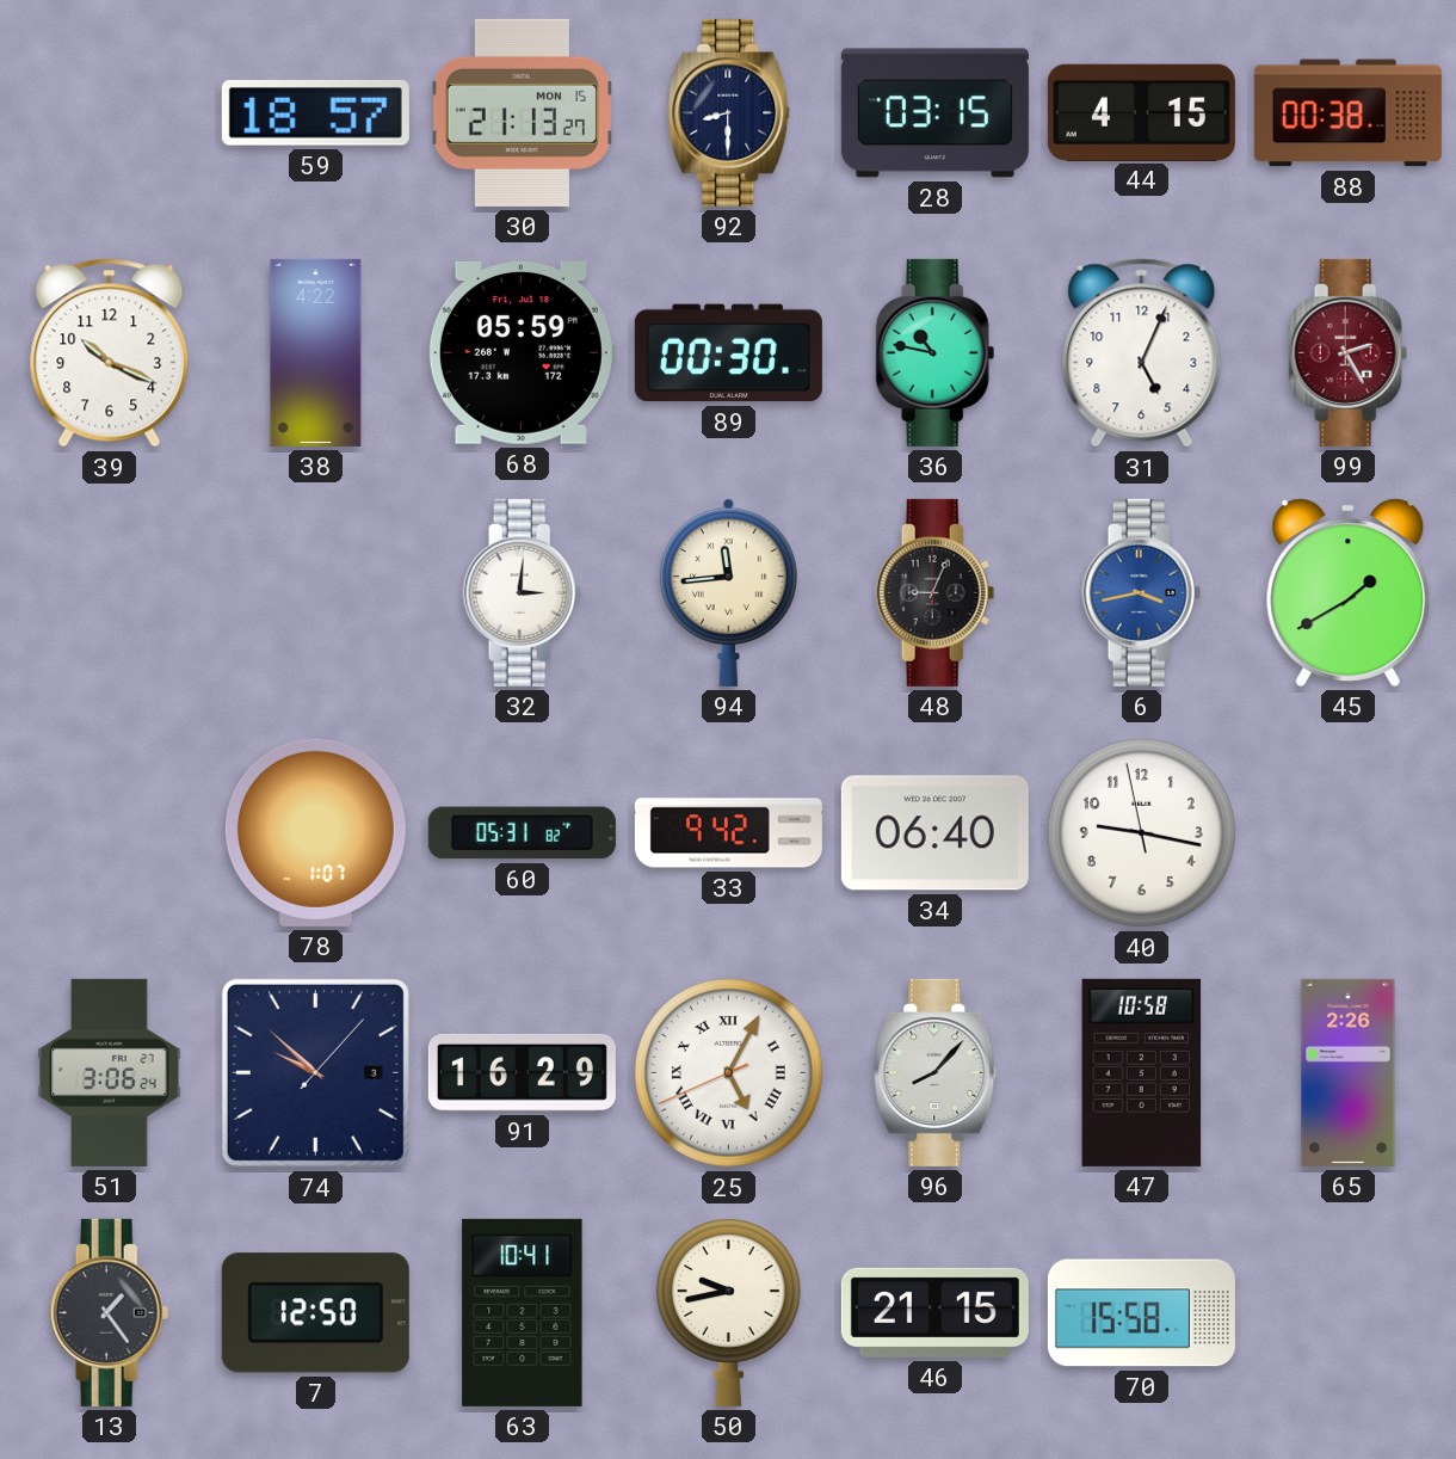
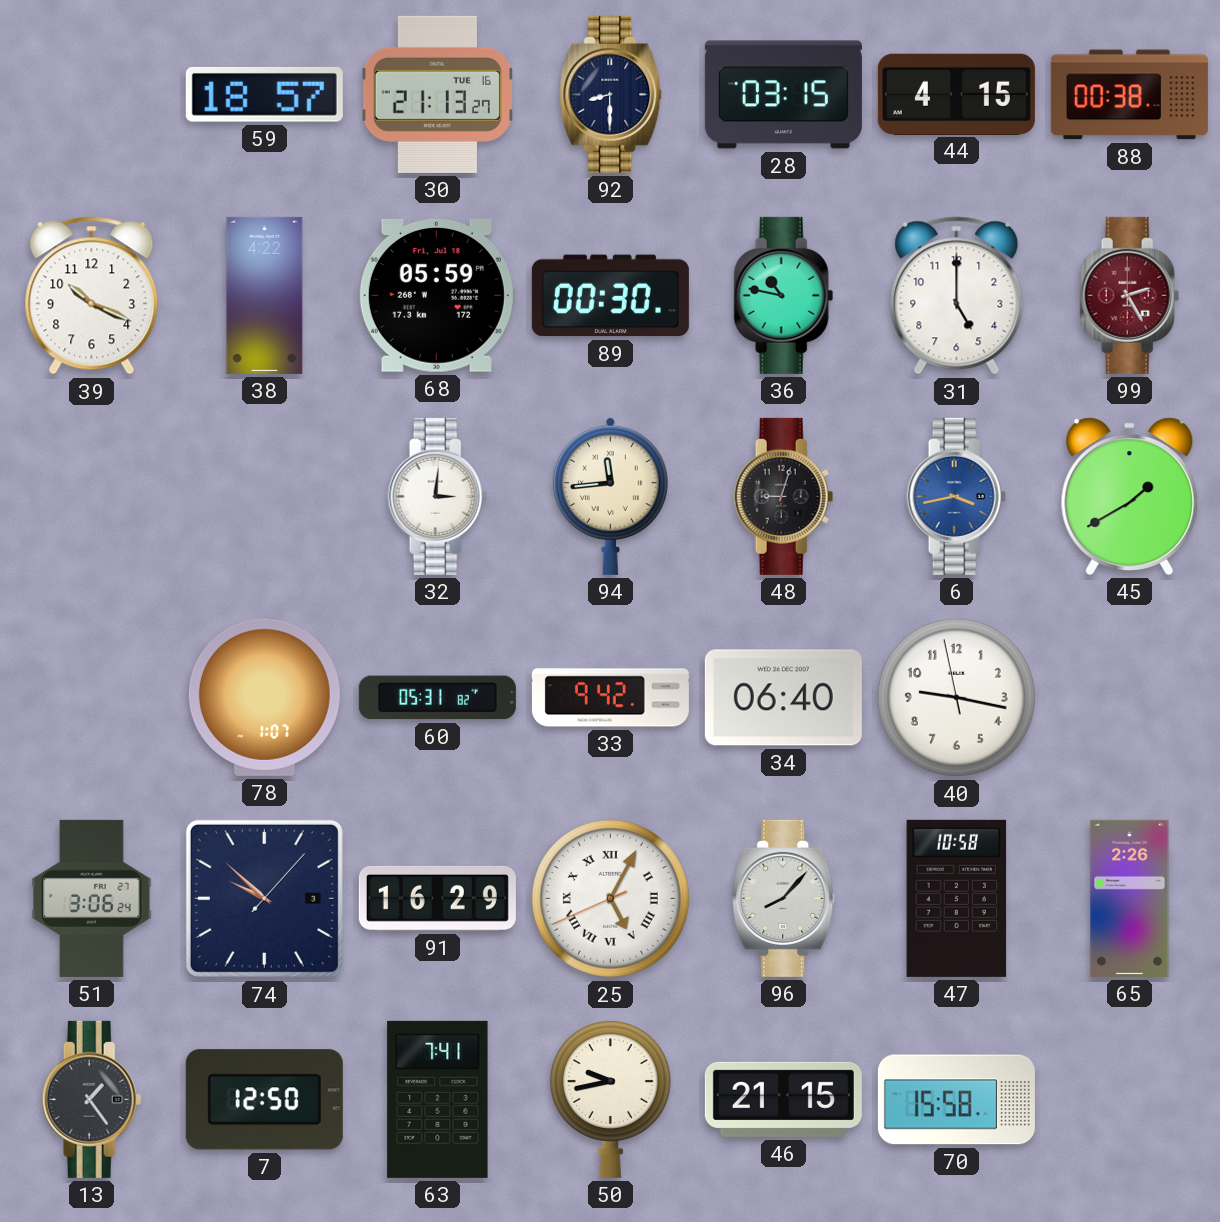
30 date: MON 15 -> TUE 16 (437, 94)
31: 5:04 -> 5:00 (957, 296)
48: 9:04 -> 9:03 (784, 496)
63: 10:41 -> 7:41 (438, 1099)
